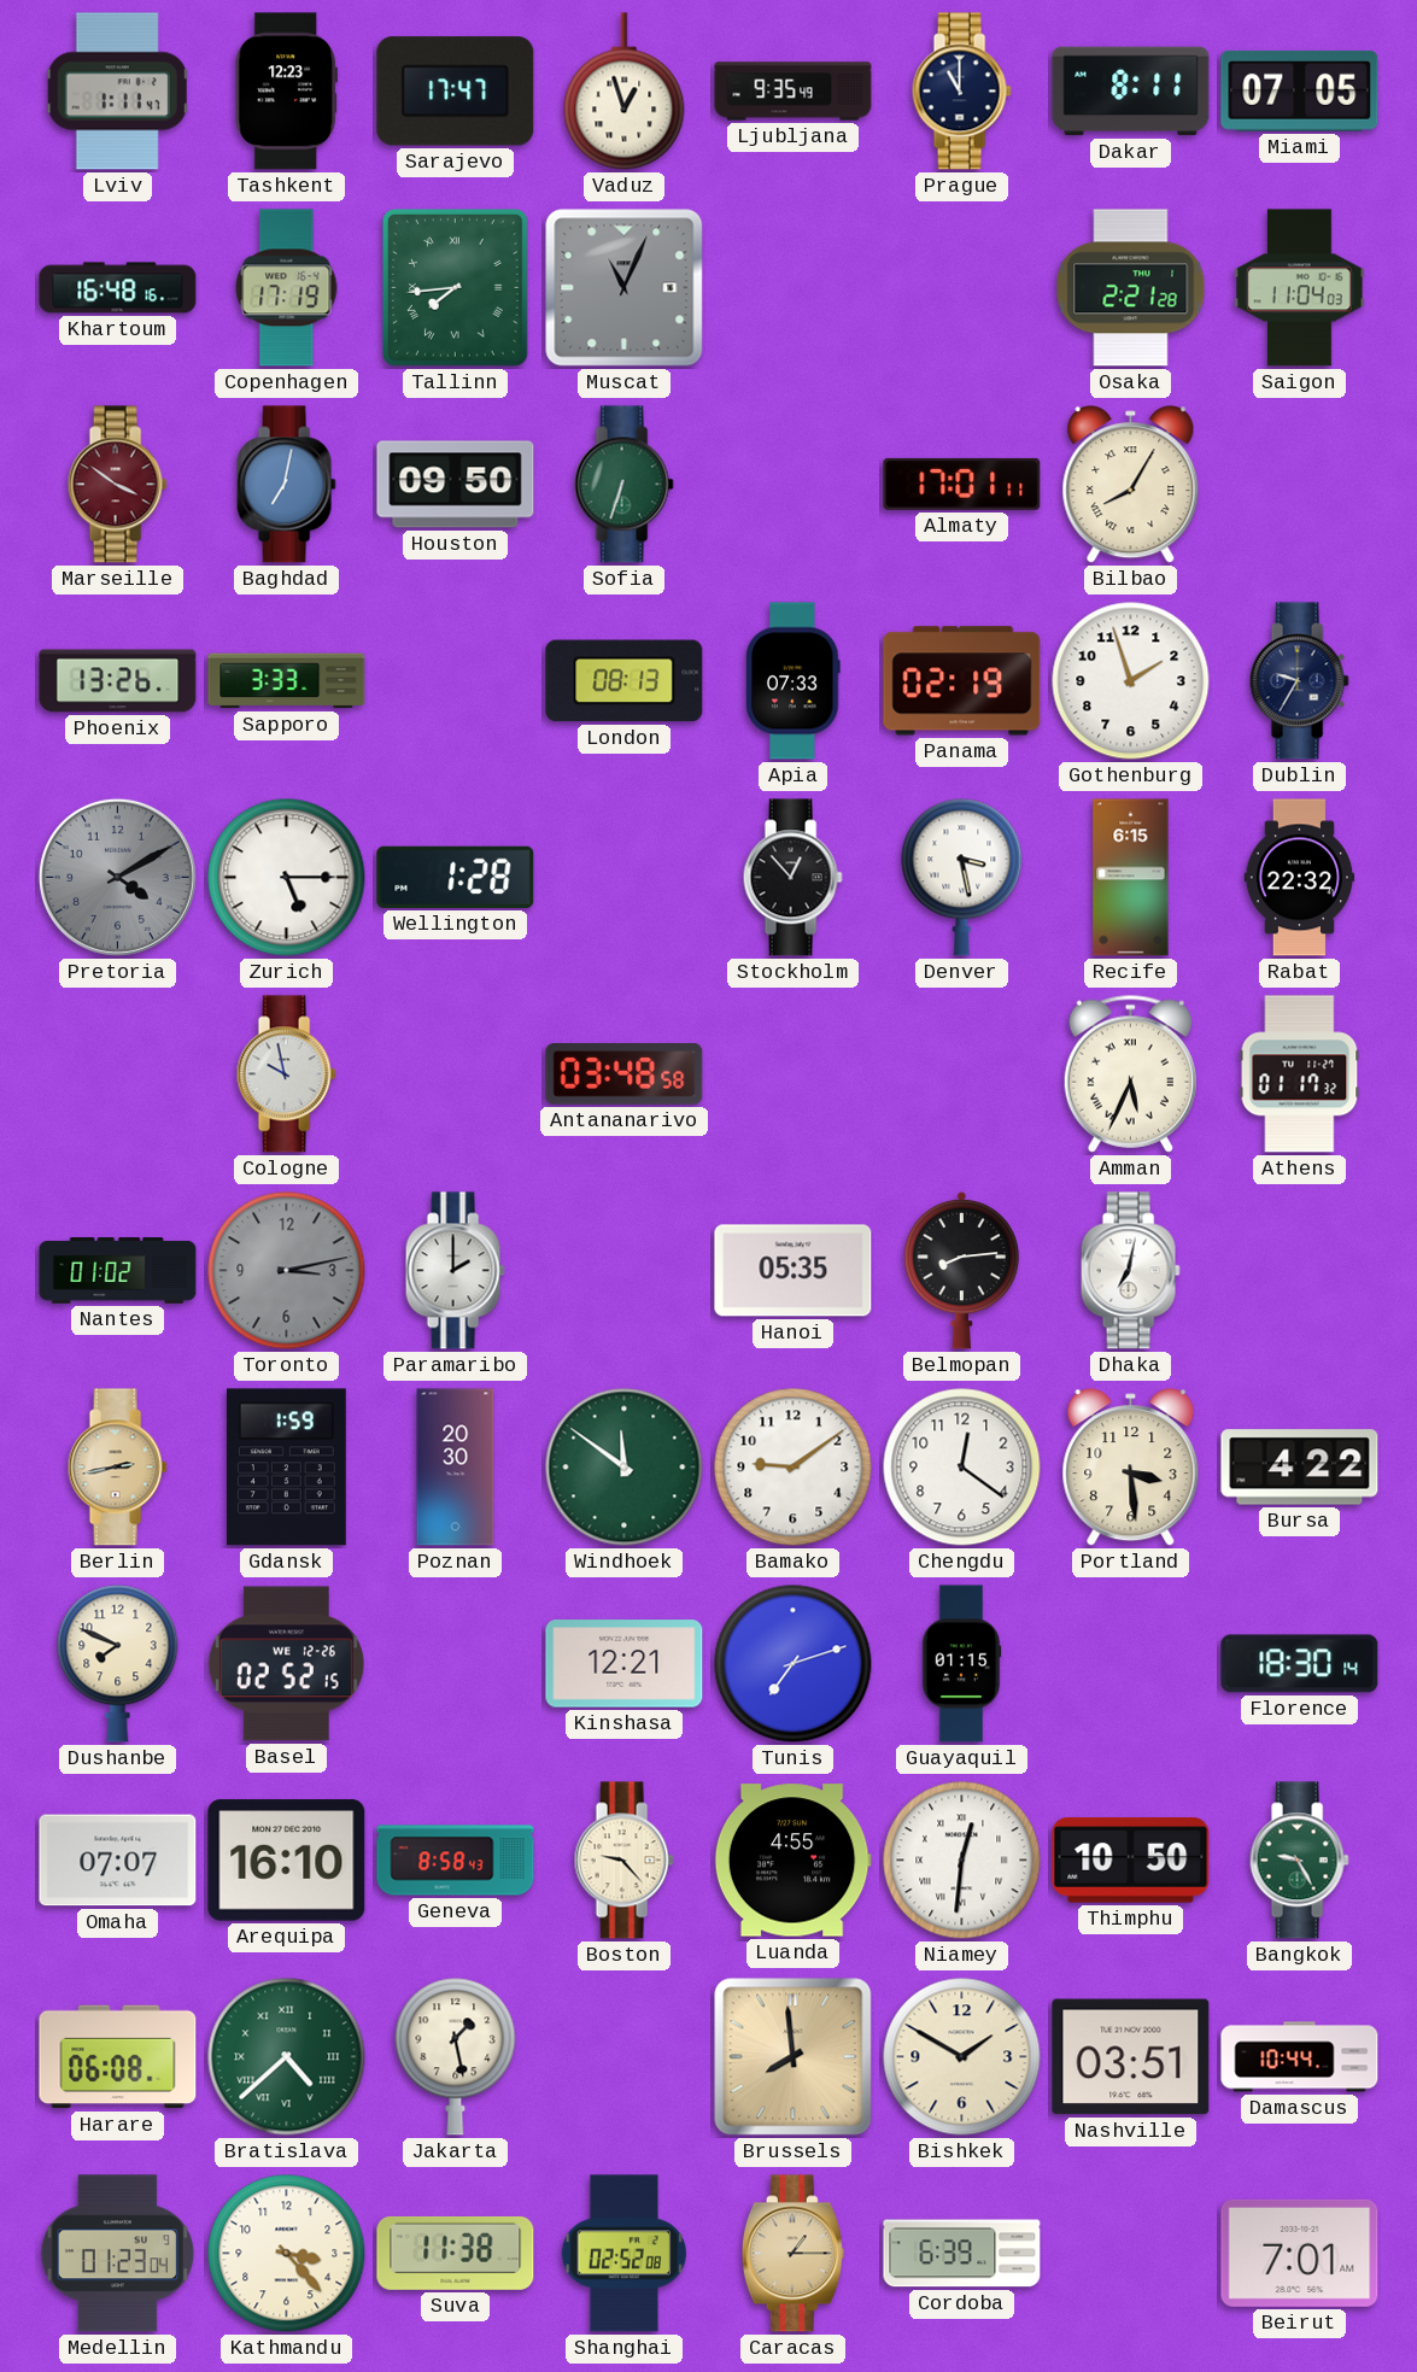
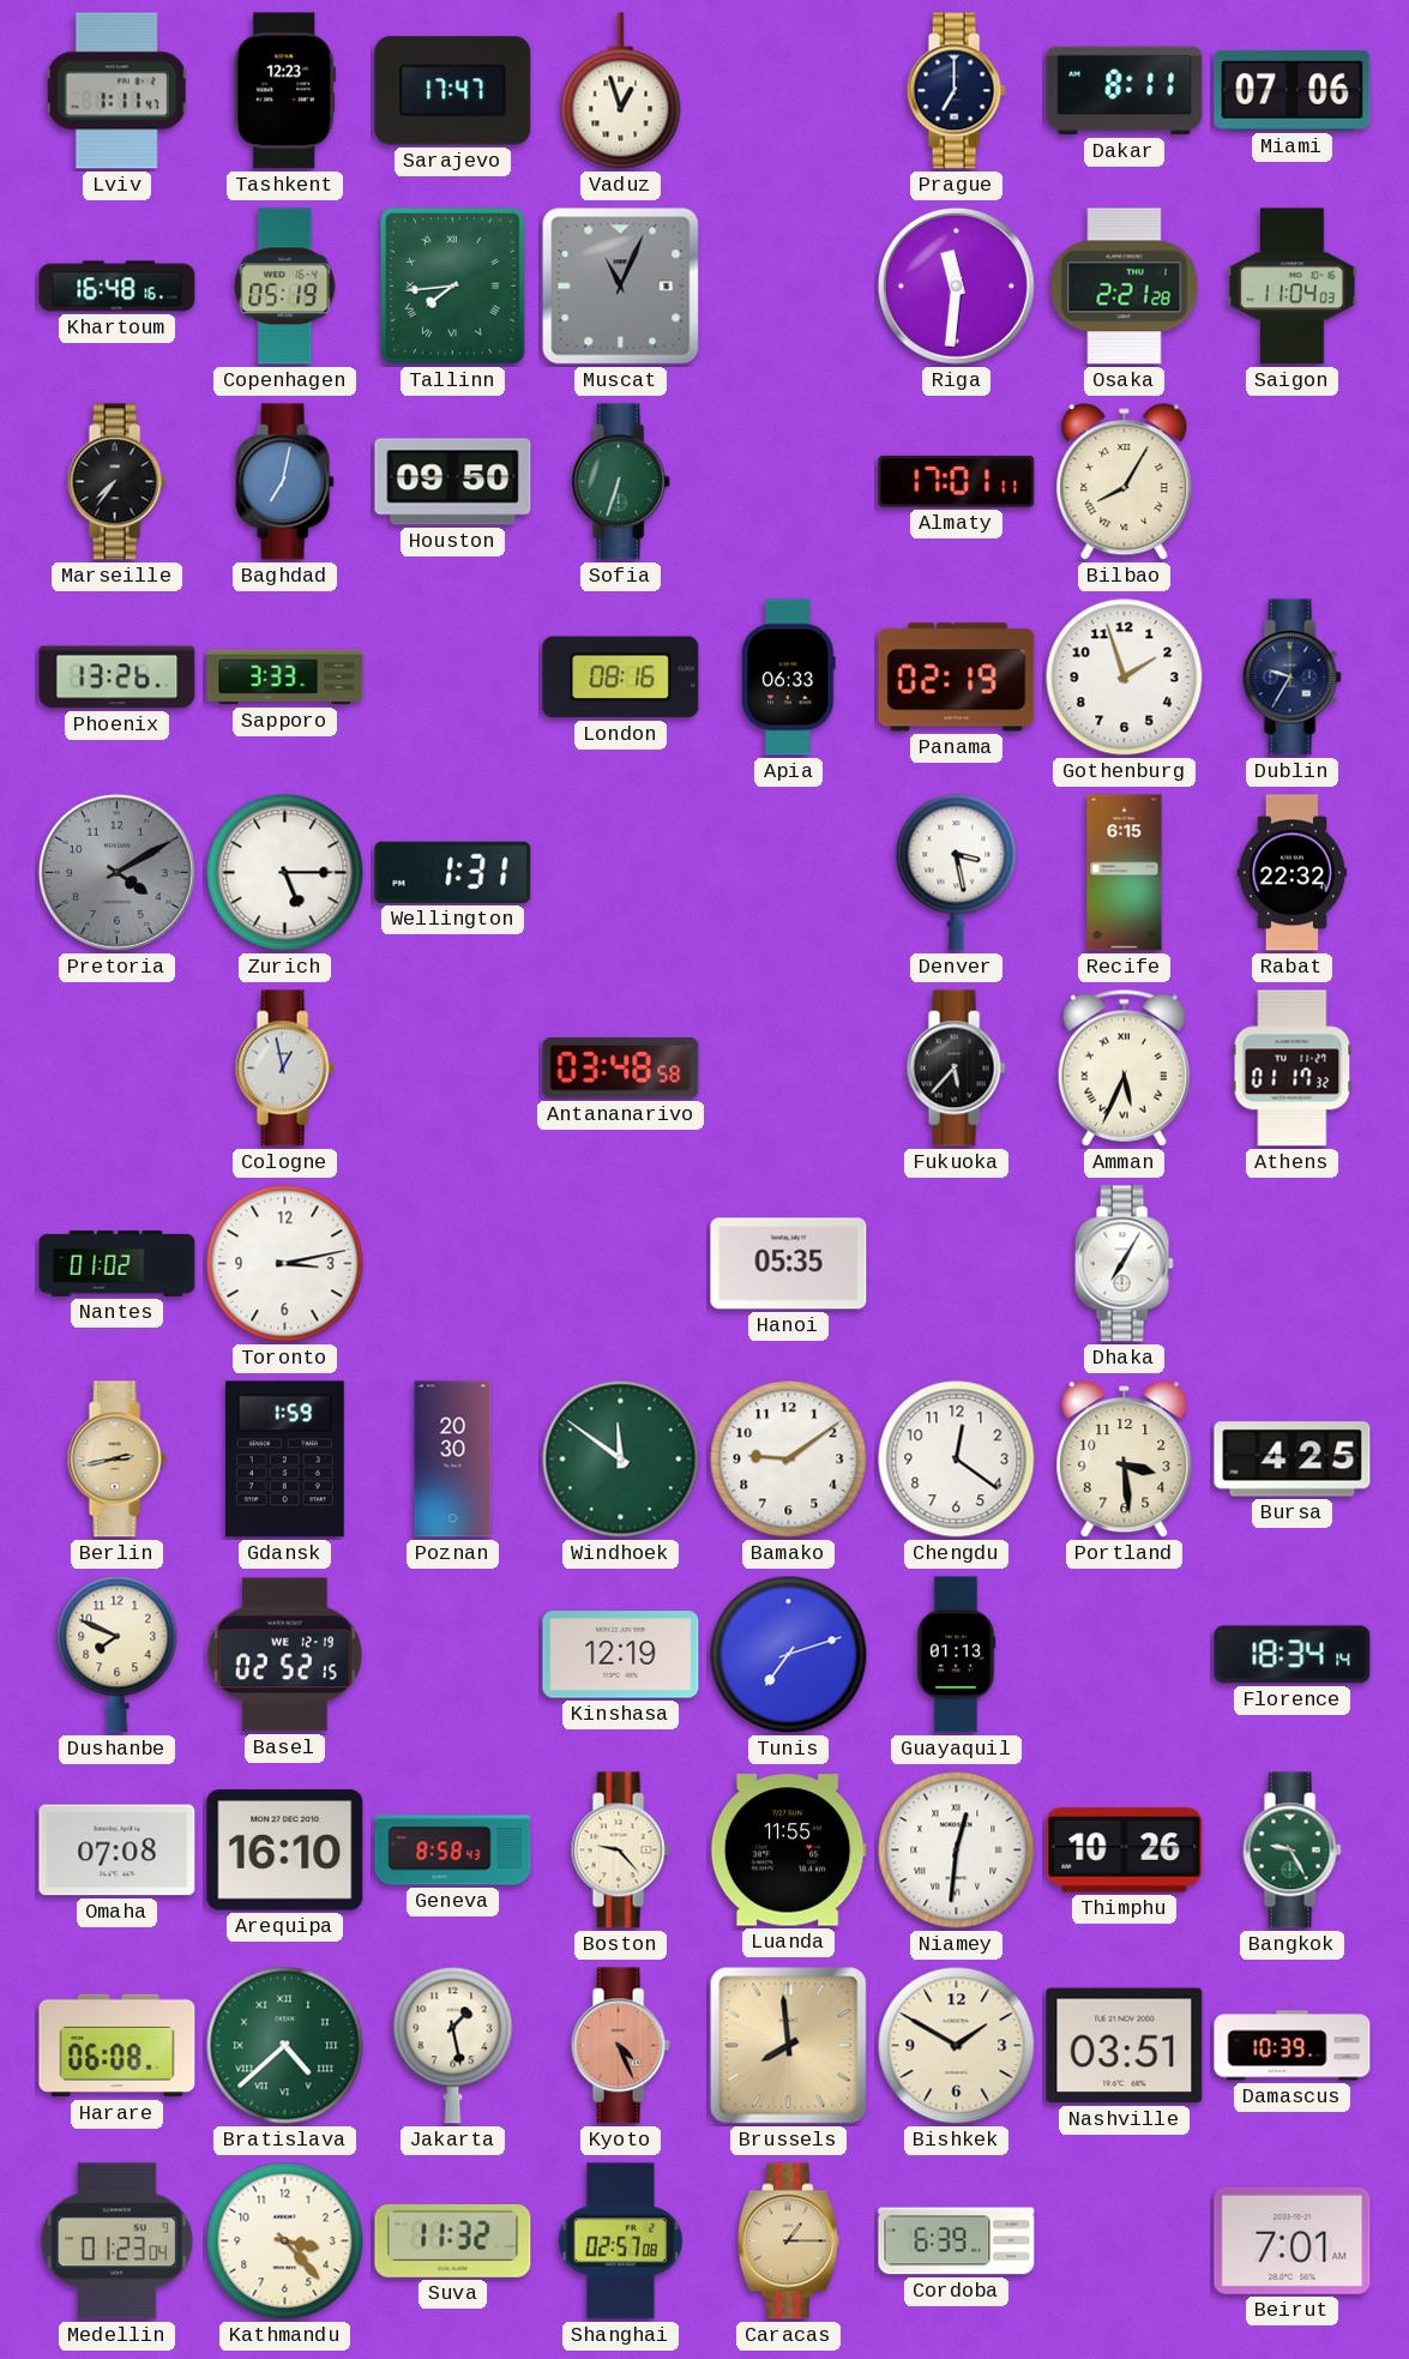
Ljubljana: 9:35 -> none (794, 92)
Prague: 11:00 -> 7:00 (956, 91)
Miami: 07:05 -> 07:06 (1293, 90)
Copenhagen: 17:19 -> 05:19 (285, 287)
Riga: none -> 11:31 (956, 285)
Marseille: 3:51 -> 7:36 (116, 482)
Marseille dial: burgundy -> black (116, 482)
London: 08:13 -> 08:16 (621, 678)
Apia: 07:33 -> 06:33 (789, 678)
Wellington: 1:28 -> 1:31 (453, 872)
Stockholm: 12:53 -> none (792, 878)
Cologne: 9:58 -> 12:58 (284, 1069)
Fukuoka: none -> 5:37 (956, 1069)
Toronto dial: grey -> white (285, 1264)
Paramaribo: 2:00 -> none (455, 1271)
Belmopan: 8:14 -> none (962, 1270)
Dhaka: 7:02 -> 7:05 (1124, 1264)
Bursa: 4:22 -> 4:25 (1293, 1460)
Basel date: WE 12-26 -> WE 12-19 (284, 1655)
Kinshasa: 12:21 -> 12:19 (621, 1655)
Guayaquil: 01:15 -> 01:13 (956, 1655)
Florence: 18:30 -> 18:34 (1293, 1655)
Omaha: 07:07 -> 07:08 (118, 1851)
Luanda: 4:55 -> 11:55 (788, 1851)
Thimphu: 10:50 -> 10:26 (1125, 1851)
Kyoto: none -> 4:26 (620, 2046)
Damascus: 10:44 -> 10:39 (1293, 2046)
Suva: 11:38 -> 11:32 (453, 2240)
Shanghai: 02:52 -> 02:57 (621, 2241)
